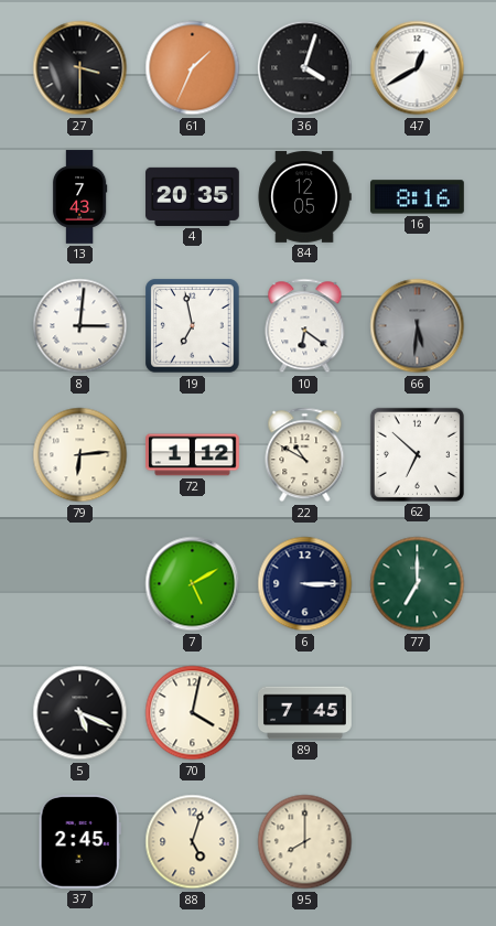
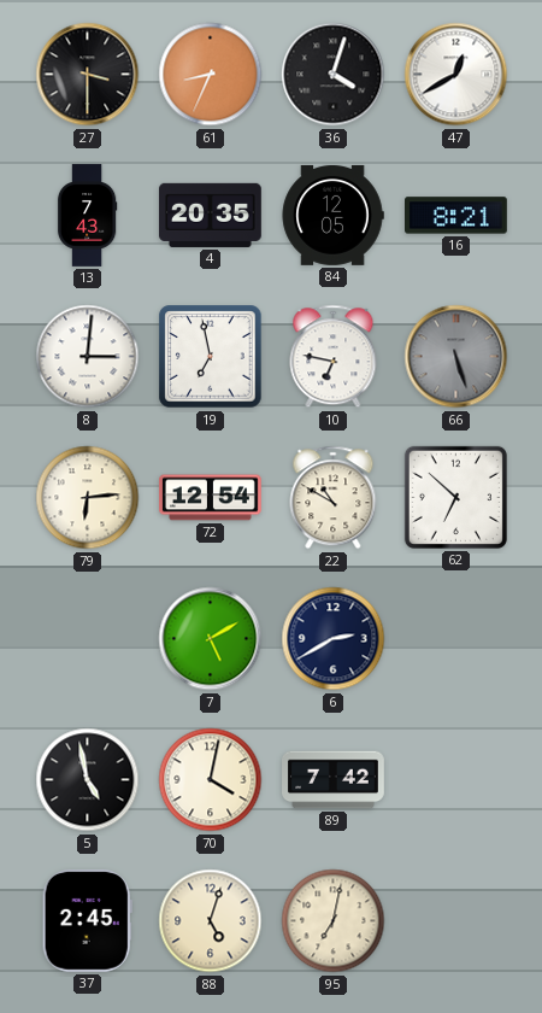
61: 1:34 -> 8:34 (211, 75)
16: 8:16 -> 8:21 (456, 216)
10: 6:21 -> 6:47 (334, 357)
66: 5:31 -> 5:27 (456, 357)
72: 1:12 -> 12:54 (211, 498)
6: 3:15 -> 2:40 (334, 639)
77: 7:00 -> none (418, 584)
5: 5:19 -> 4:58 (88, 780)
89: 7:45 -> 7:42 (334, 780)
95: 8:00 -> 7:02 (334, 921)
